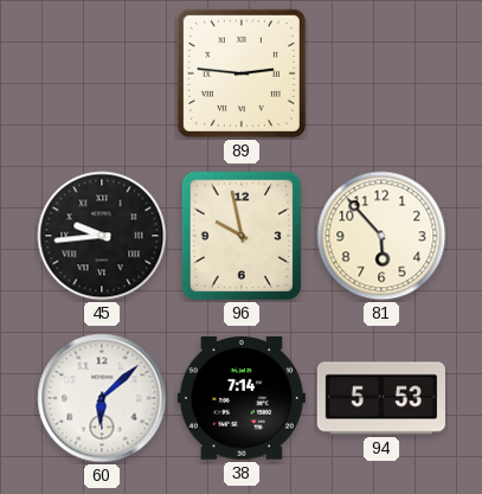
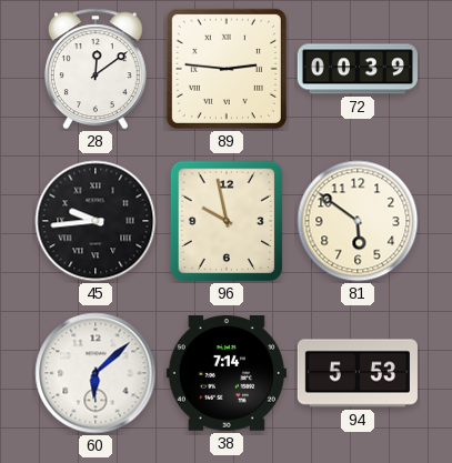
28: none -> 12:09 (96, 69)
72: none -> 00:39 (358, 69)
81: 5:53 -> 5:51 (358, 221)
